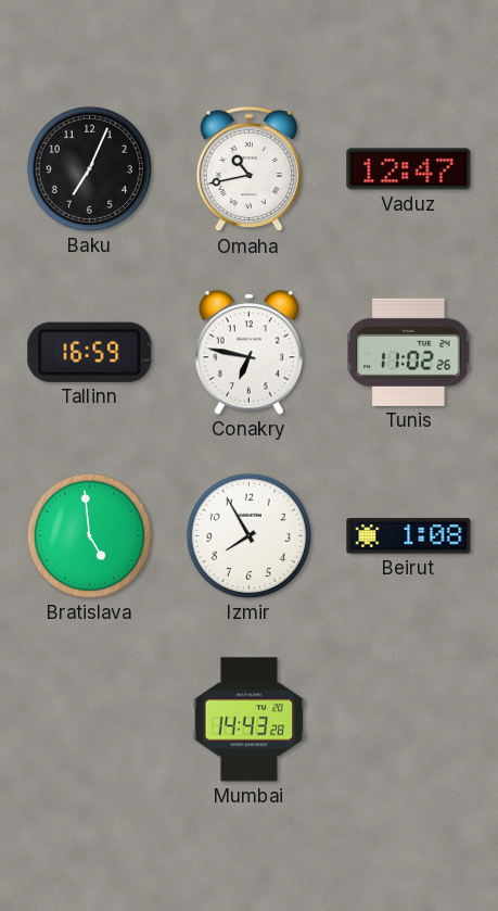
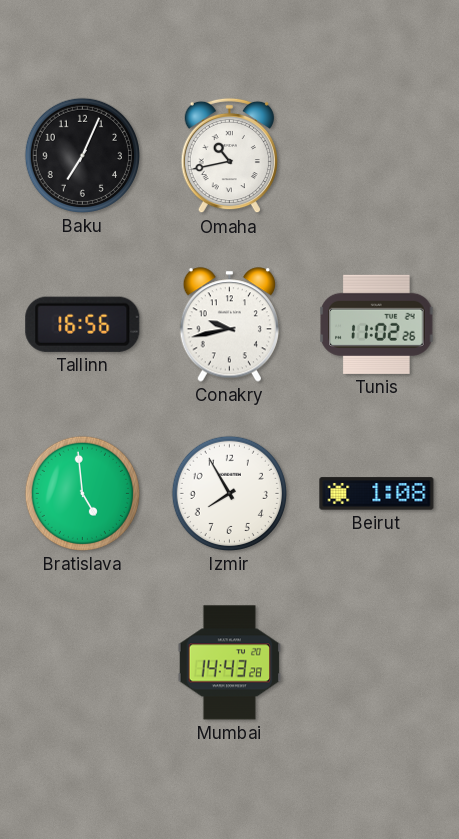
Vaduz: 12:47 -> none (409, 169)
Tallinn: 16:59 -> 16:56 (83, 324)
Conakry: 6:47 -> 9:43 (229, 325)
